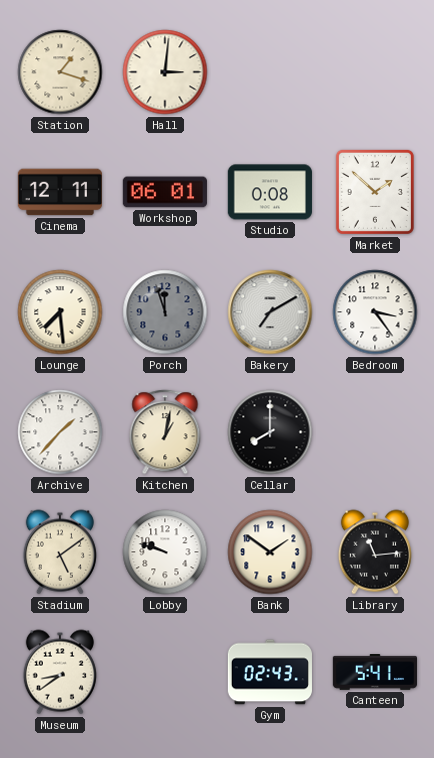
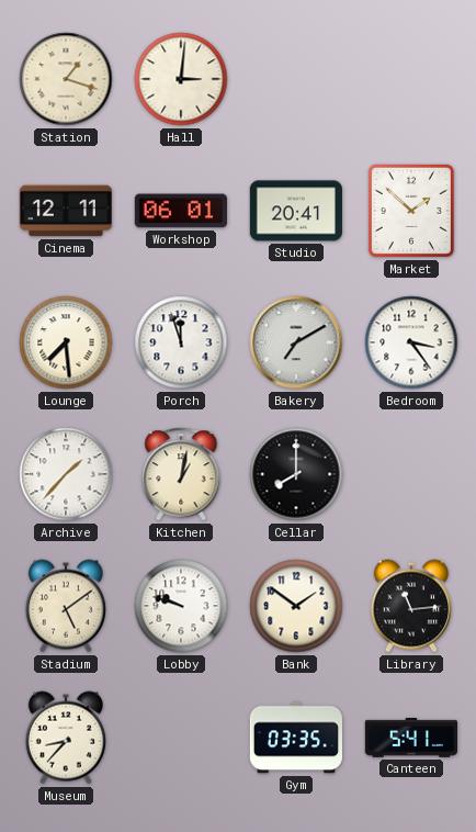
Studio: 0:08 -> 20:41 (296, 211)
Porch dial: grey -> white (181, 342)
Museum: 8:39 -> 8:37 (66, 738)
Gym: 02:43 -> 03:35 (296, 738)
